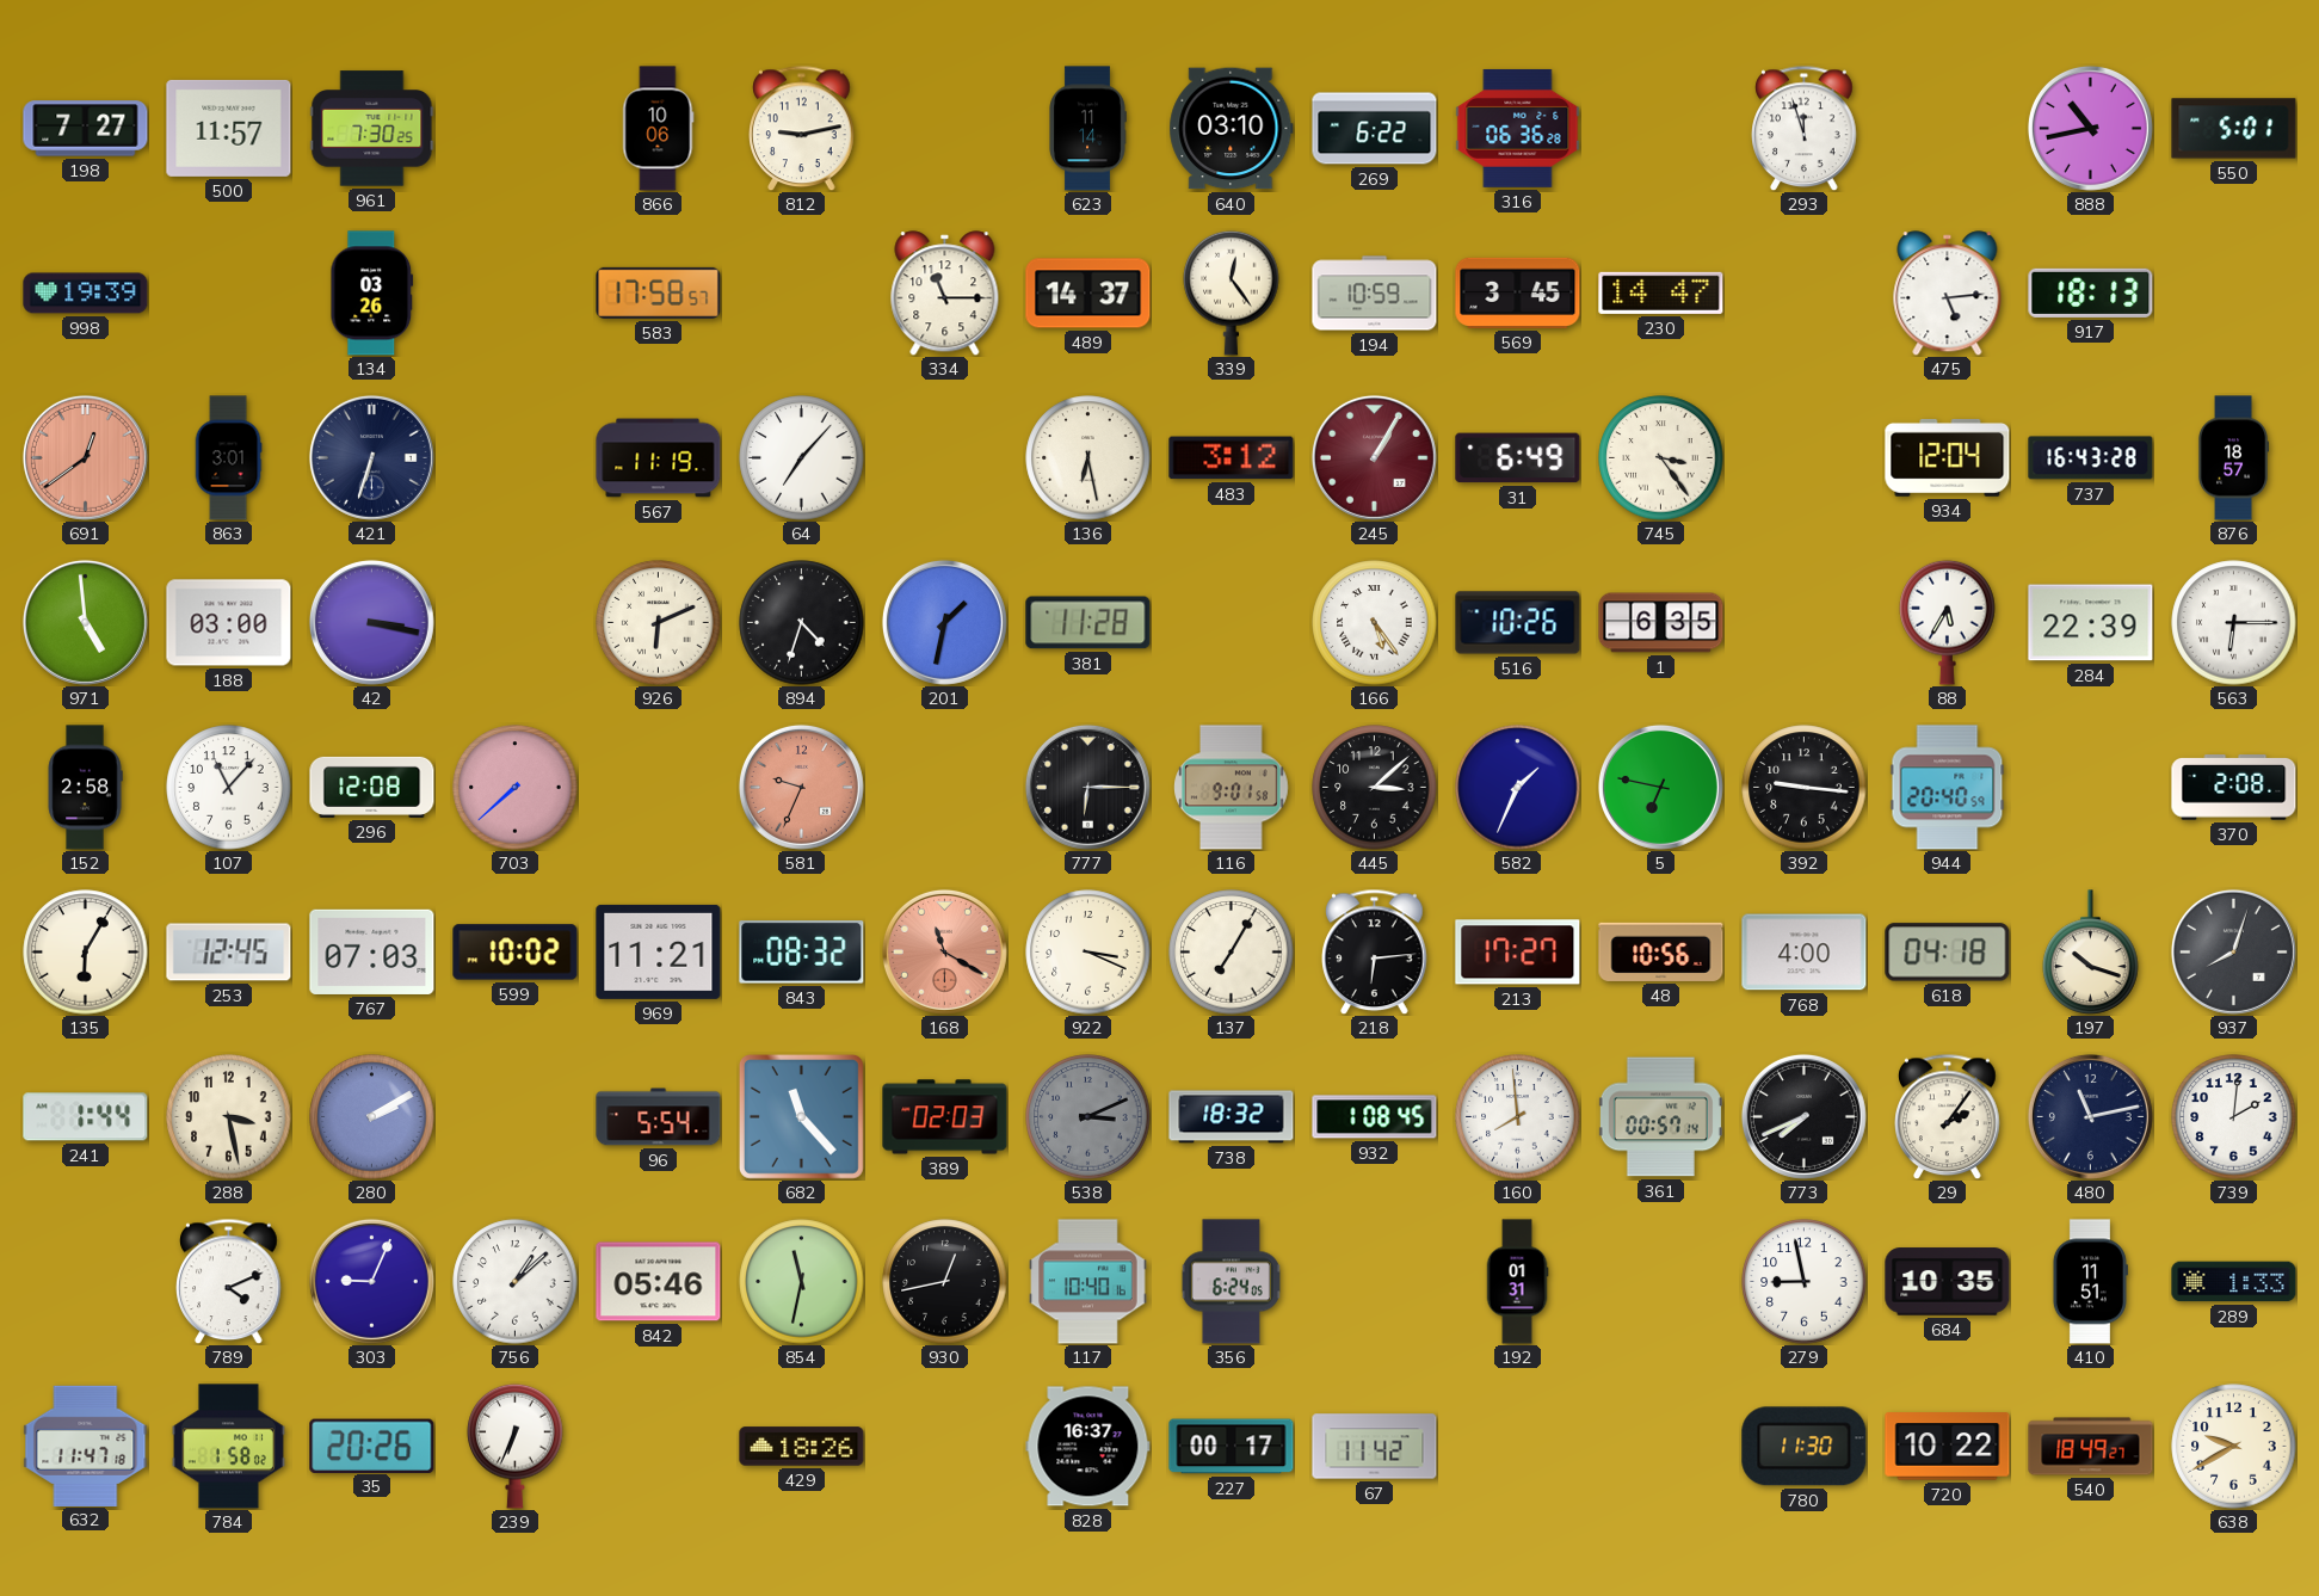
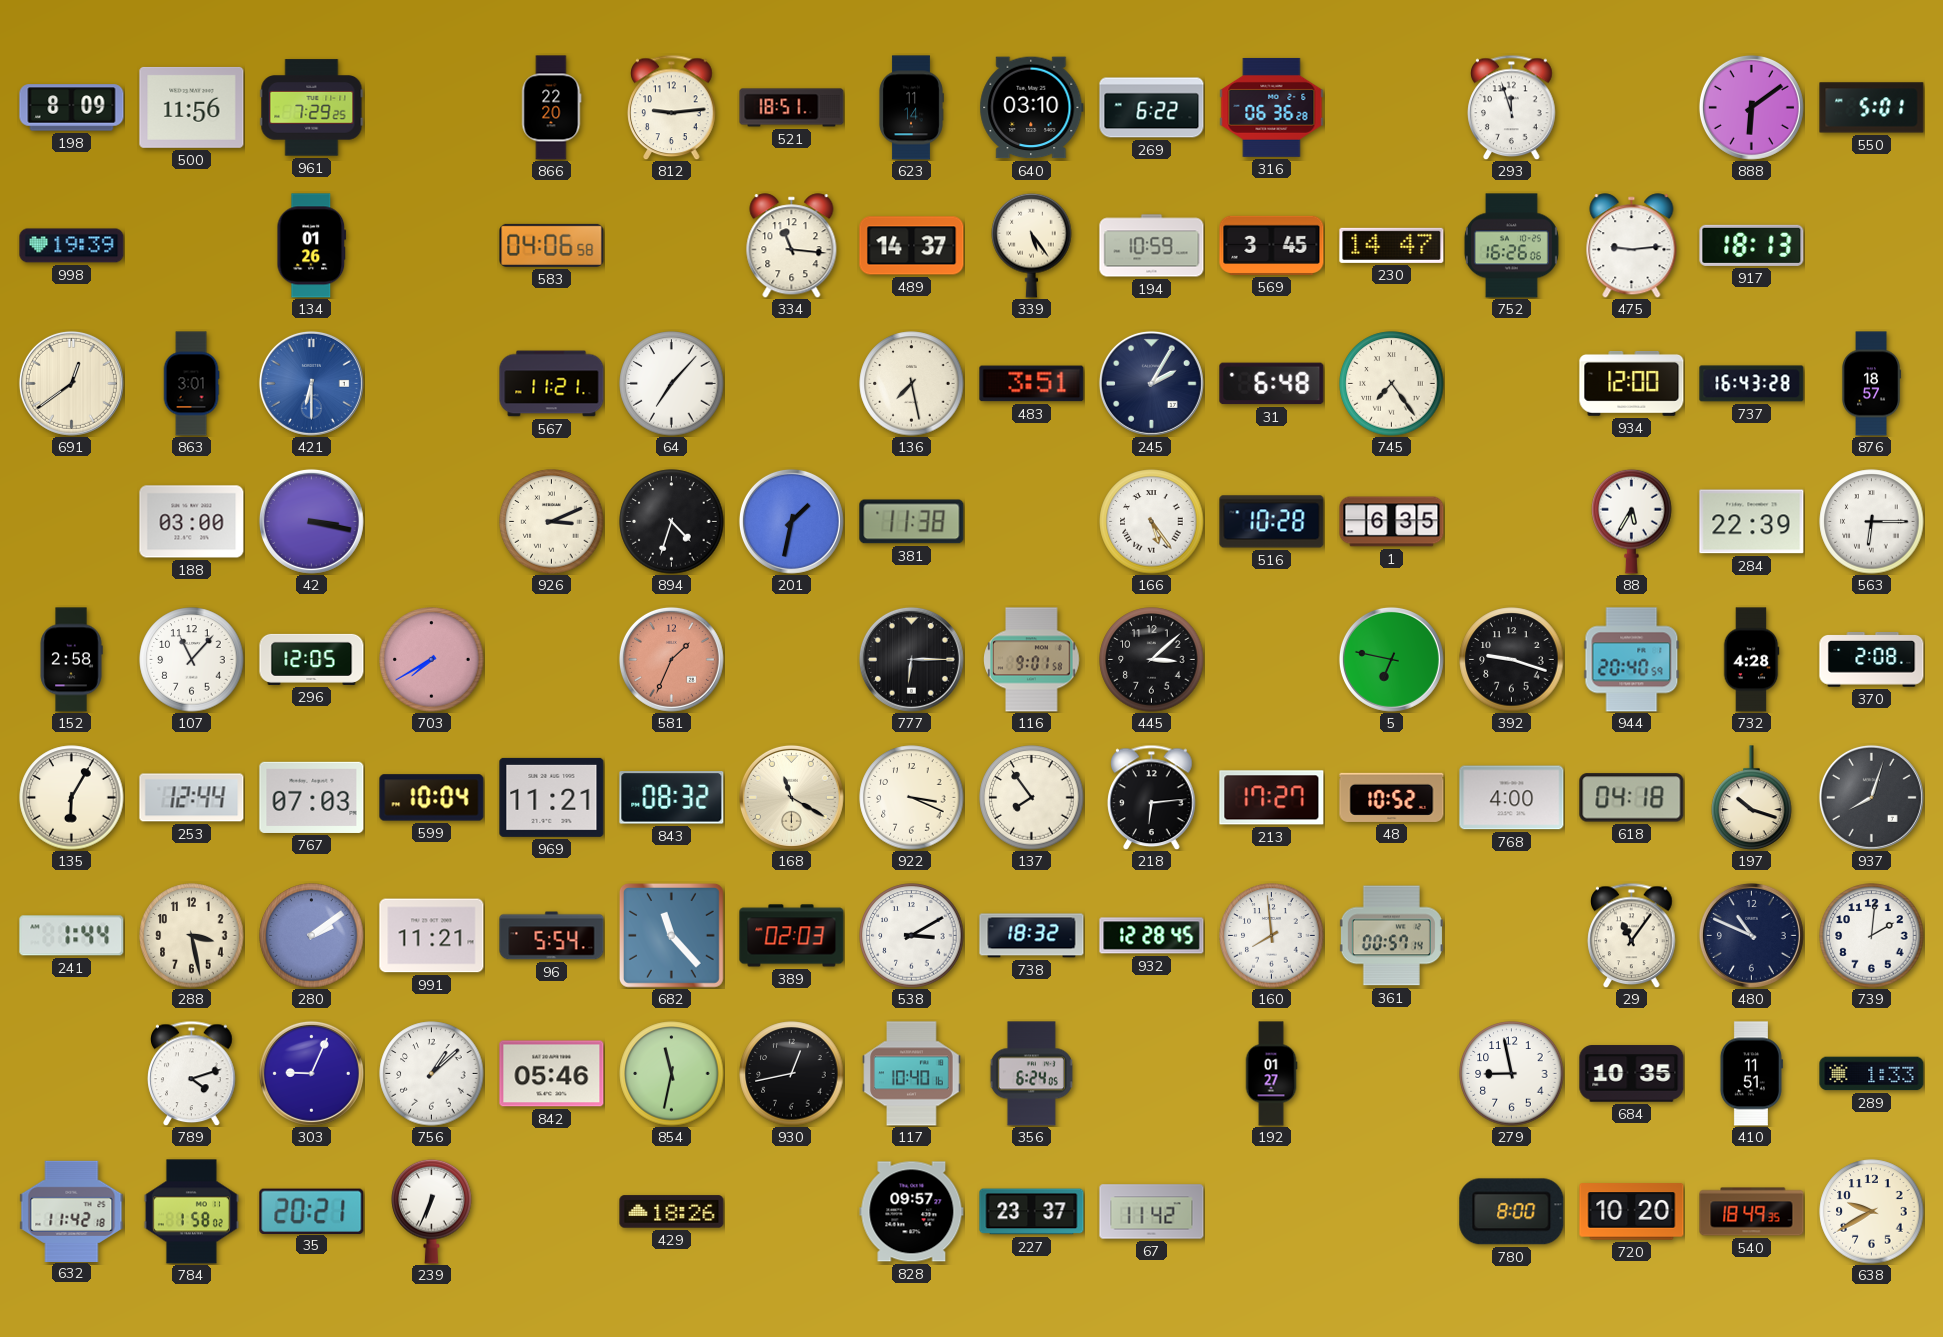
198: 7:27 -> 8:09 (72, 108)
500: 11:57 -> 11:56 (192, 107)
961: 7:30 -> 7:29 (312, 108)
866: 10:06 -> 22:20 (552, 108)
812: 9:13 -> 9:14 (672, 107)
521: none -> 18:51 (792, 108)
888: 10:43 -> 6:09 (1751, 107)
134: 03:26 -> 01:26 (312, 246)
583: 17:58 -> 04:06 (552, 245)
334: 11:15 -> 11:16 (792, 246)
339: 12:24 -> 5:24 (1032, 245)
752: none -> 16:26 (1511, 246)
475: 5:14 -> 9:14 (1632, 246)
691 dial: salmon -> cream (71, 383)
421: 6:33 -> 6:30 (311, 383)
421 dial: navy -> blue (311, 383)
567: 11:19 -> 11:21 (552, 384)
136: 6:28 -> 7:28 (912, 384)
483: 3:12 -> 3:51 (1032, 384)
245: 1:05 -> 2:05 (1151, 383)
245 dial: burgundy -> navy (1151, 383)
31: 6:49 -> 6:48 (1272, 384)
745: 3:24 -> 7:24 (1392, 384)
934: 12:04 -> 12:00 (1632, 384)
971: 4:59 -> none (85, 622)
926: 6:11 -> 3:11 (552, 522)
381: 11:28 -> 11:38 (912, 522)
516: 10:26 -> 10:28 (1272, 522)
296: 12:08 -> 12:05 (312, 659)
703: 7:38 -> 7:40 (432, 660)
581: 9:34 -> 1:34 (671, 659)
582: 1:34 -> none (1518, 788)
392: 9:16 -> 9:18 (1512, 660)
732: none -> 4:28 (1751, 660)
253: 12:45 -> 12:44 (192, 798)
599: 10:02 -> 10:04 (432, 798)
168 dial: salmon -> cream (791, 797)
137: 7:05 -> 7:54 (1032, 798)
48: 10:56 -> 10:52 (1392, 797)
280: 2:10 -> 2:09 (312, 936)
991: none -> 11:21 (432, 936)
538: 3:11 -> 3:10 (912, 936)
538 dial: grey -> white (912, 936)
932: 1:08 -> 12:28 (1152, 936)
773: 7:41 -> none (1803, 1116)
29: 2:06 -> 11:06 (1632, 935)
480: 11:13 -> 10:49 (1751, 935)
789: 4:11 -> 4:12 (192, 1073)
192: 01:31 -> 01:27 (1271, 1074)
632: 11:47 -> 11:42 (72, 1211)
35: 20:26 -> 20:21 (312, 1211)
828: 16:37 -> 09:57 (912, 1212)
227: 00:17 -> 23:37 (1032, 1212)
780: 11:30 -> 8:00 (1512, 1212)
720: 10:22 -> 10:20 (1632, 1212)
540: 18:49:27 -> 18:49:35 (1752, 1212)
